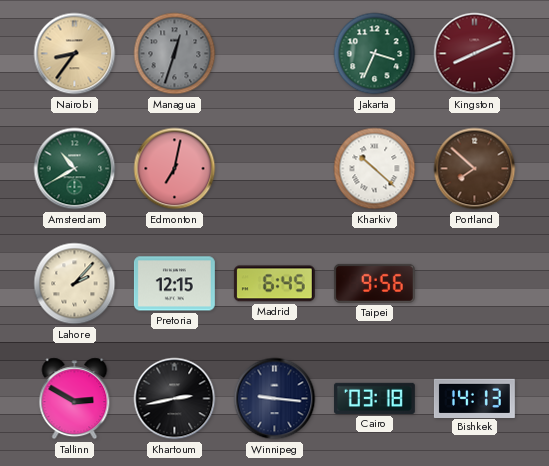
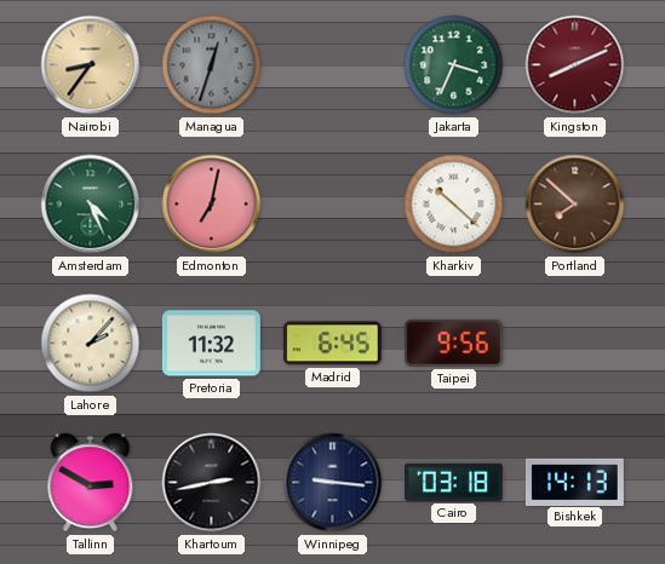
Amsterdam: 10:40 -> 4:26 (91, 205)
Pretoria: 12:15 -> 11:32 (211, 344)
